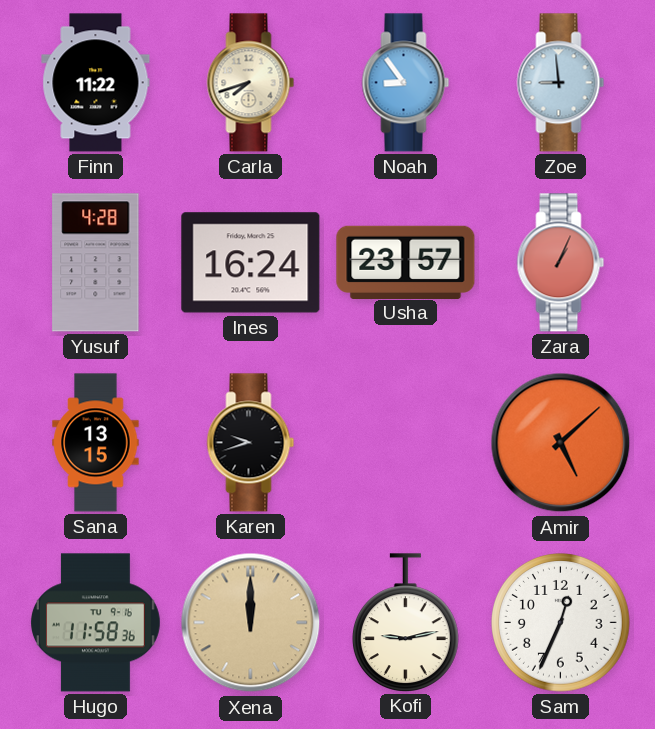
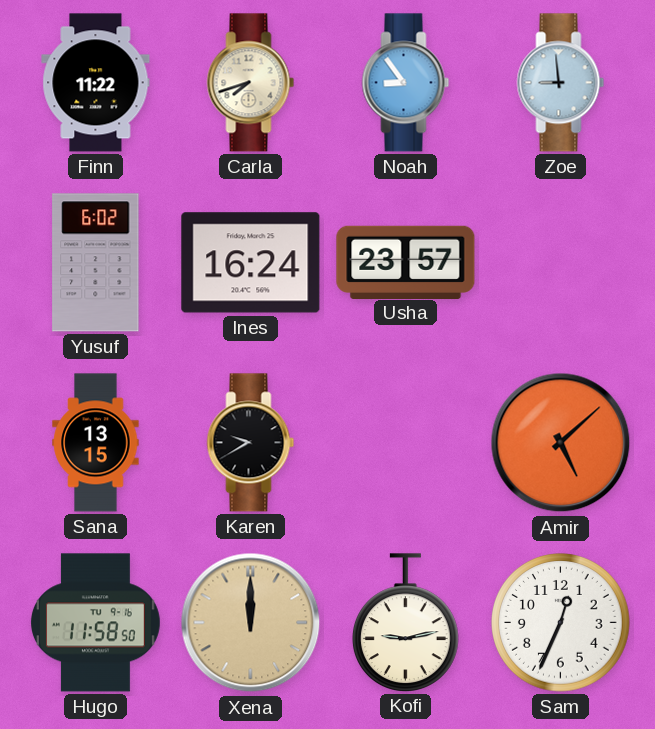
Yusuf: 4:28 -> 6:02 (96, 263)
Zara: 1:04 -> none (561, 263)
Karen: 9:42 -> 9:40 (251, 443)
Hugo: 11:58:36 -> 11:58:50 (95, 623)
